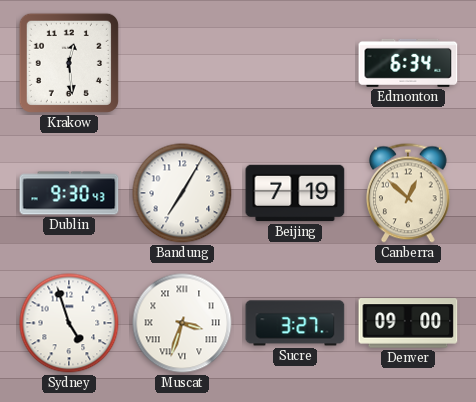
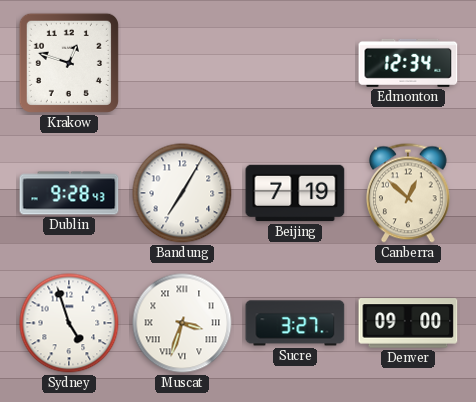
Krakow: 12:29 -> 12:48 (69, 63)
Edmonton: 6:34 -> 12:34 (408, 63)
Dublin: 9:30 -> 9:28 (69, 193)
